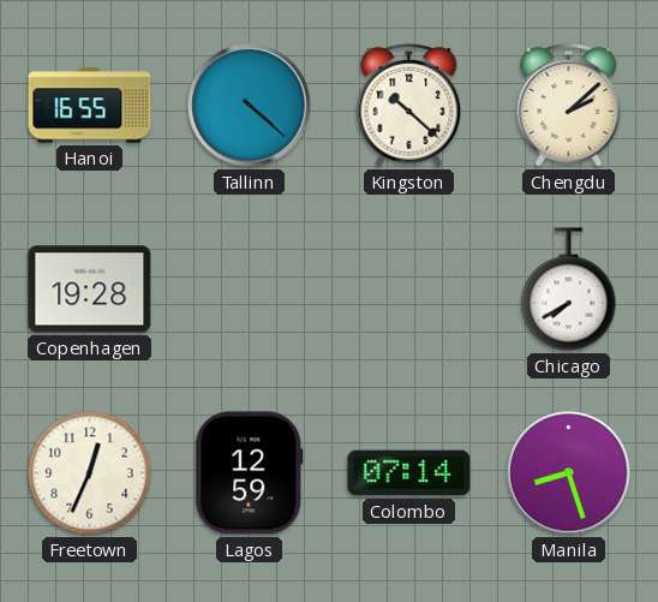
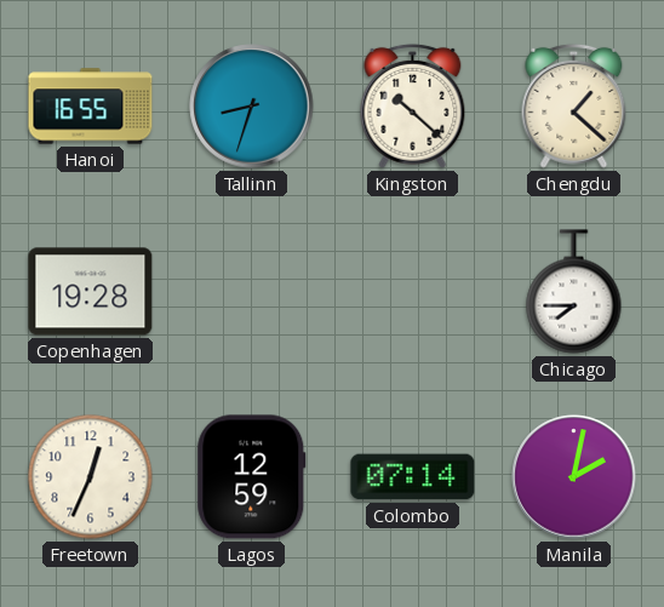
Tallinn: 4:22 -> 8:33 (252, 107)
Chengdu: 2:08 -> 1:22 (574, 105)
Chicago: 7:40 -> 7:45 (574, 292)
Manila: 8:27 -> 2:02 (574, 477)
